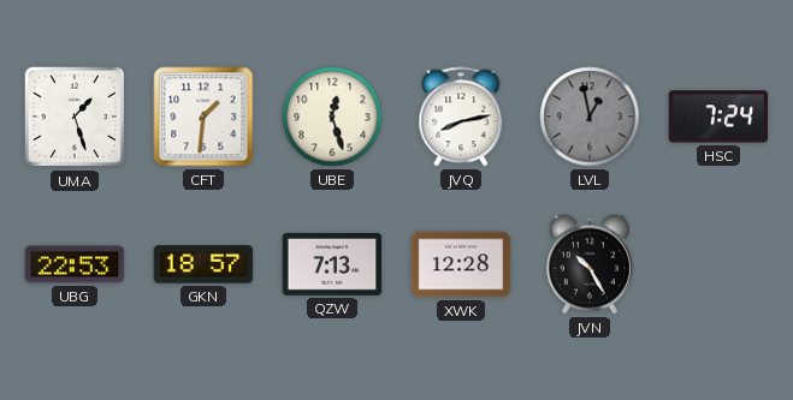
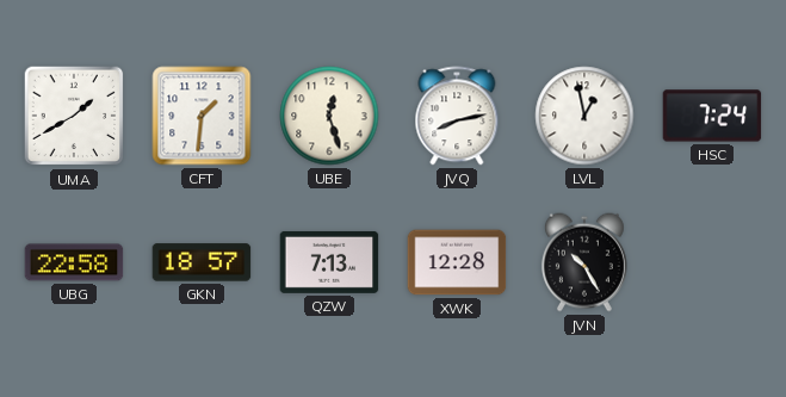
UMA: 1:27 -> 1:40 (74, 116)
LVL dial: grey -> white (584, 116)
UBG: 22:53 -> 22:58 (74, 262)
